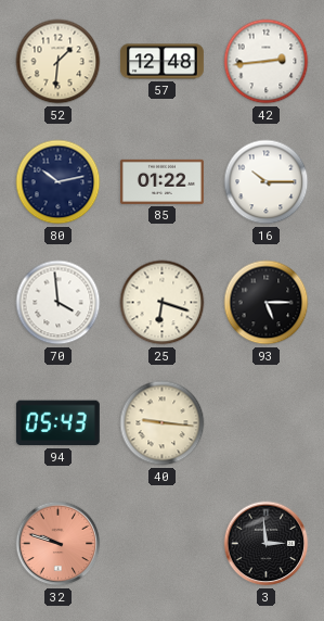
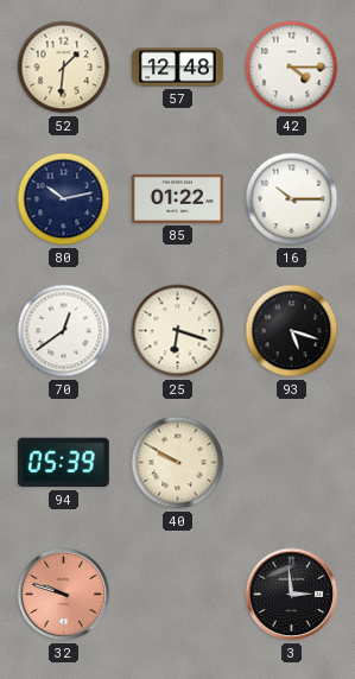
42: 2:44 -> 4:15 (292, 68)
70: 3:59 -> 12:39 (64, 331)
93: 5:15 -> 5:18 (292, 331)
94: 05:43 -> 05:39 (63, 463)
40: 9:16 -> 9:50 (178, 463)
